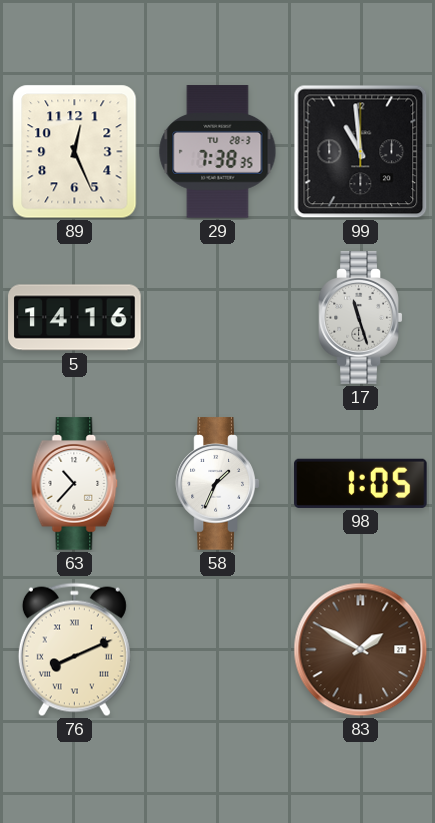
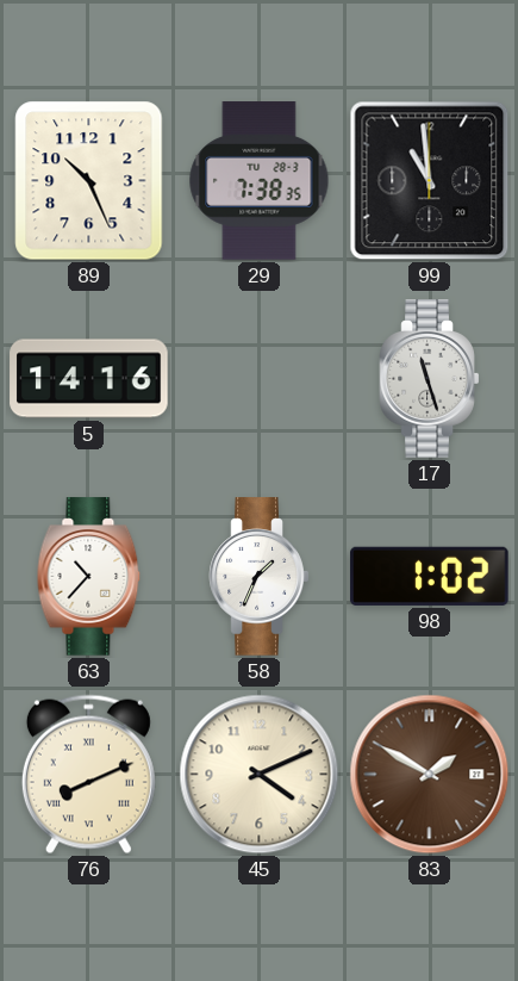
89: 12:26 -> 10:26 (89, 181)
98: 1:05 -> 1:02 (430, 576)
45: none -> 4:11 (260, 775)
